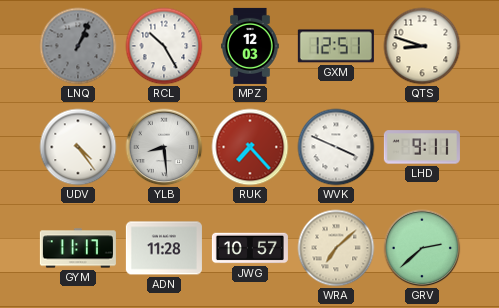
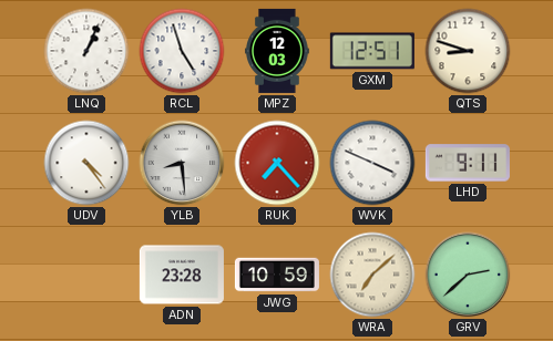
LNQ dial: grey -> white (86, 51)
RCL: 10:25 -> 4:57 (182, 51)
GYM: 11:17 -> none (78, 248)
ADN: 11:28 -> 23:28 (182, 275)
JWG: 10:57 -> 10:59 (277, 275)
